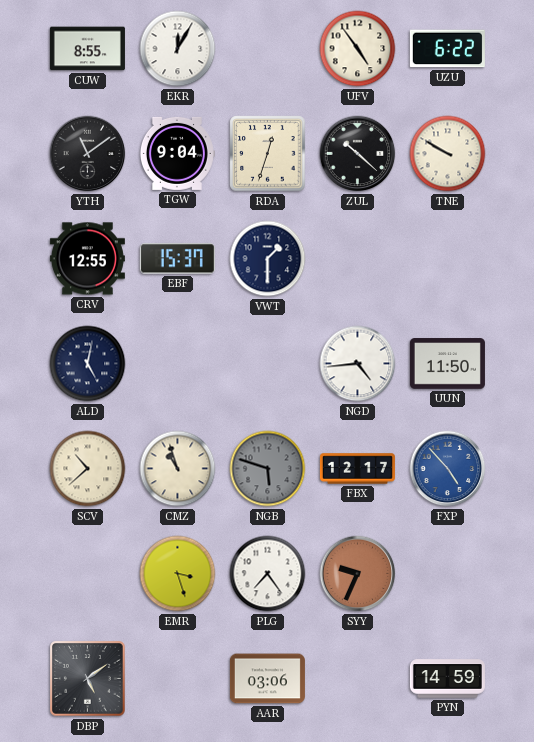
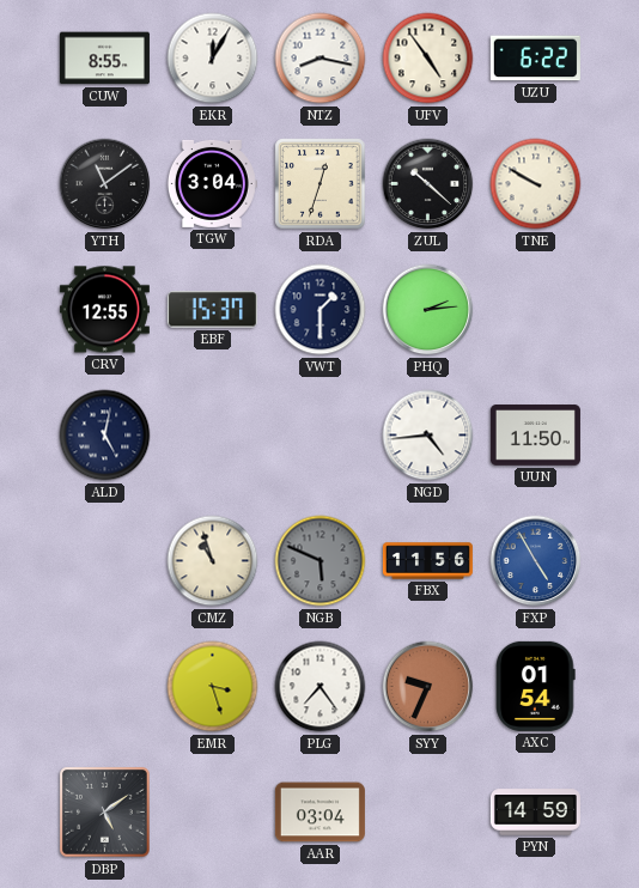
NTZ: none -> 8:17 (321, 59)
TGW: 9:04 -> 3:04 (212, 183)
PHQ: none -> 2:14 (428, 310)
SCV: 10:38 -> none (88, 469)
NGB: 5:48 -> 5:49 (321, 561)
FBX: 12:17 -> 11:56 (427, 561)
FXP: 4:53 -> 4:55 (536, 561)
AXC: none -> 01:54 (536, 686)
AAR: 03:06 -> 03:04 (319, 813)
